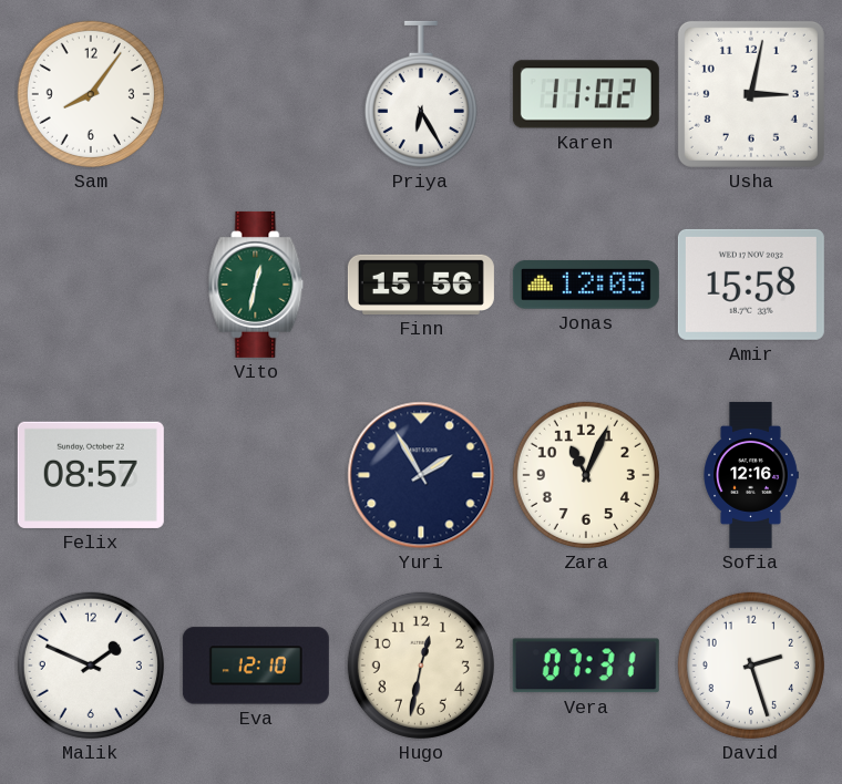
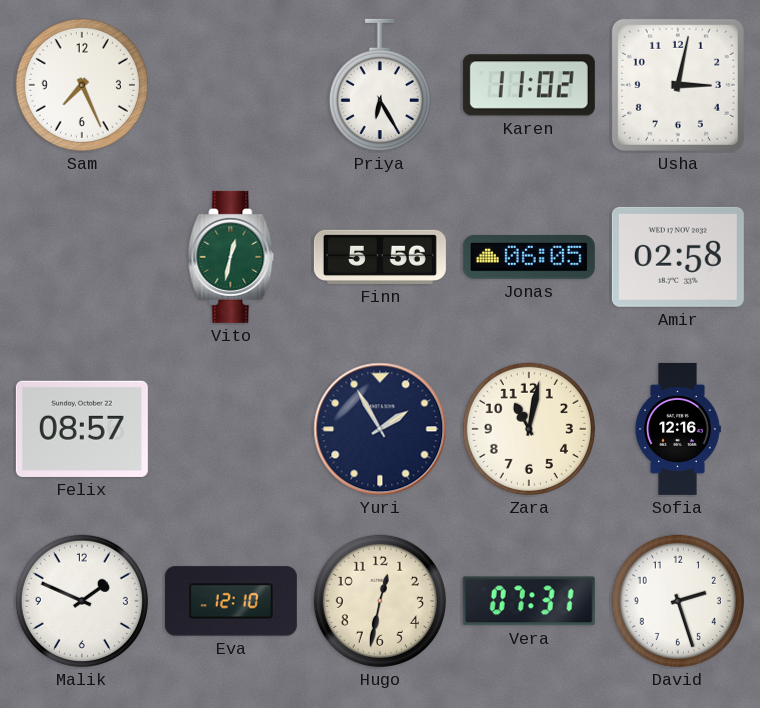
Sam: 8:06 -> 7:26 (82, 85)
Finn: 15:56 -> 5:56 (380, 257)
Jonas: 12:05 -> 06:05 (529, 258)
Amir: 15:58 -> 02:58 (678, 257)
Zara: 11:04 -> 11:02 (529, 429)
